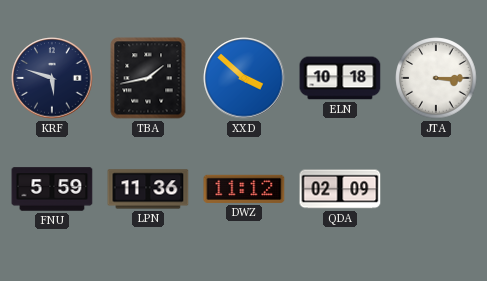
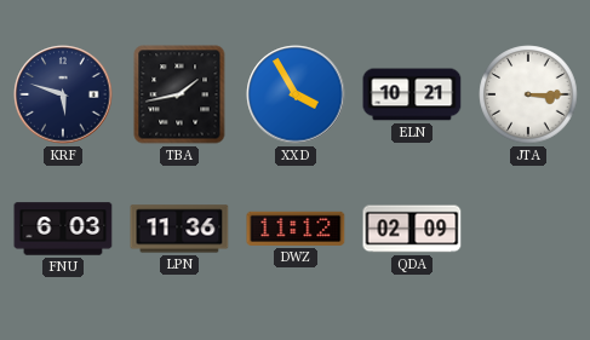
XXD: 3:52 -> 3:55 (296, 94)
ELN: 10:18 -> 10:21 (412, 94)
FNU: 5:59 -> 6:03 (63, 229)
